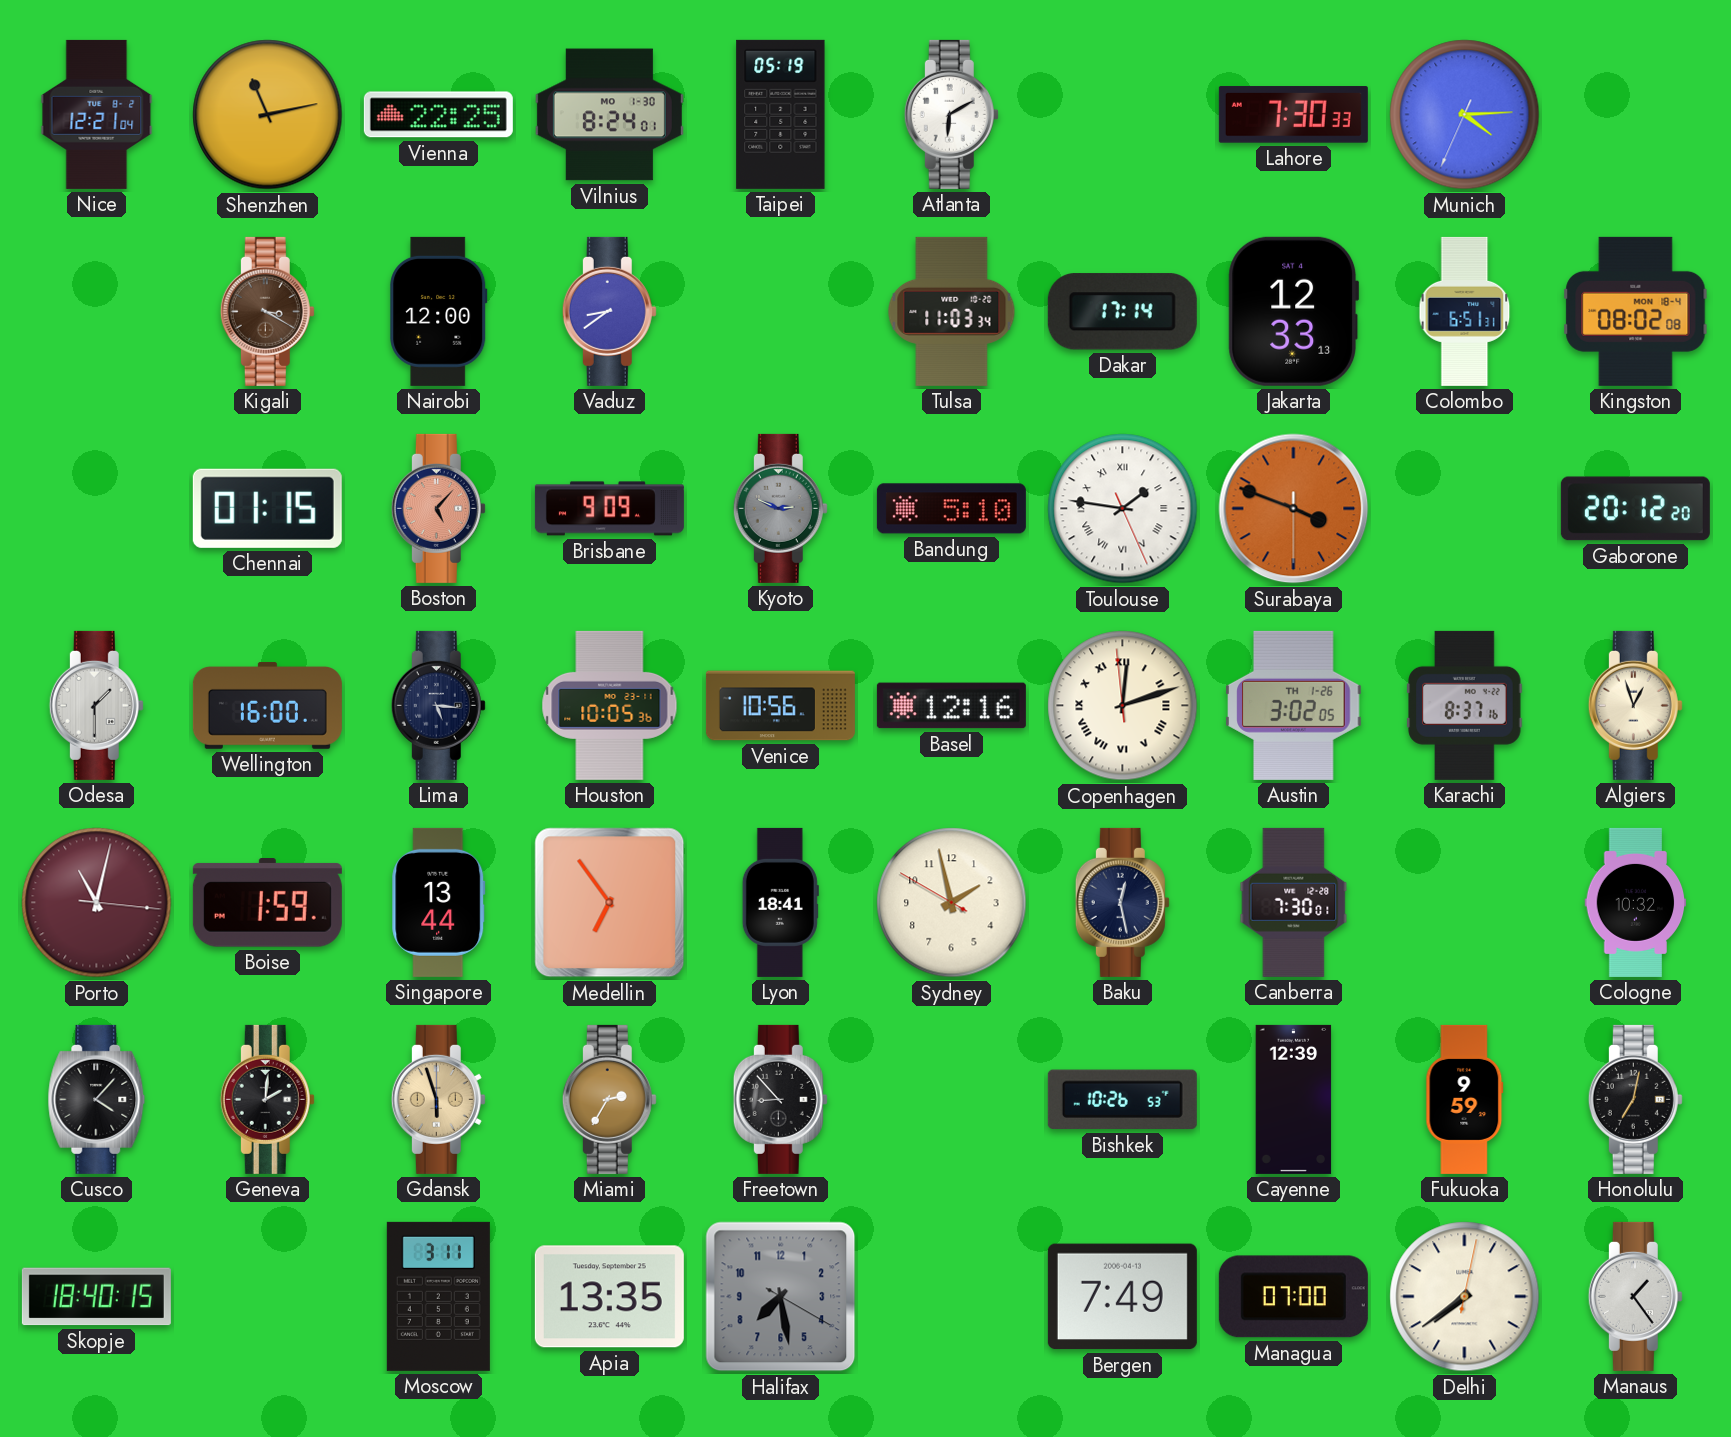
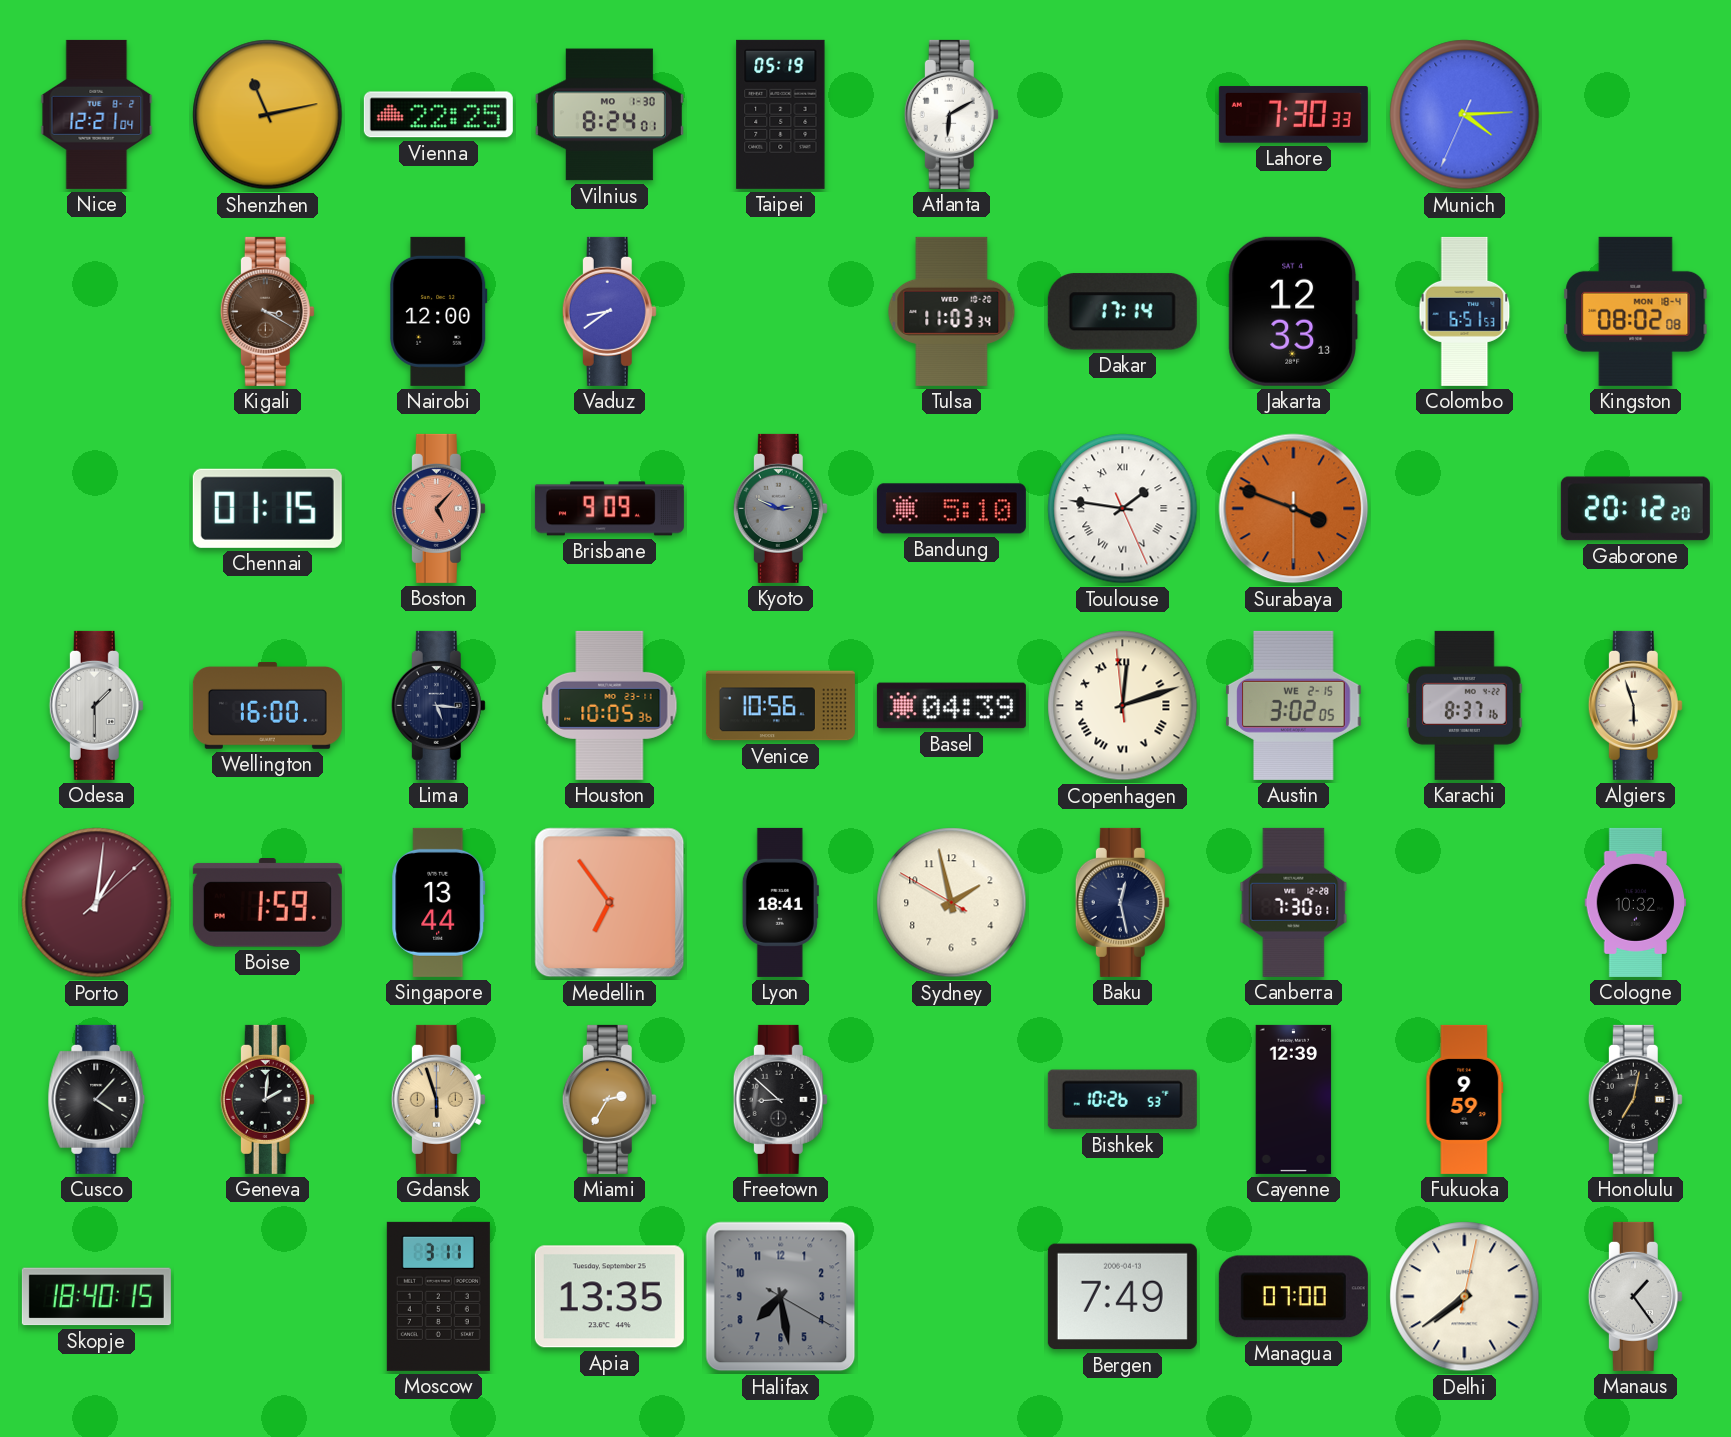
Colombo: 6:51:31 -> 6:51:53 (1465, 311)
Basel: 12:16 -> 04:39 (951, 706)
Austin date: TH 1-26 -> WE 2-15 (1294, 705)
Algiers: 12:57 -> 5:57 (1635, 705)
Porto: 11:02 -> 1:01 (97, 903)
Freetown: 8:53 -> 8:52 (780, 1099)
